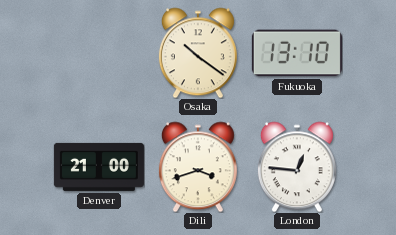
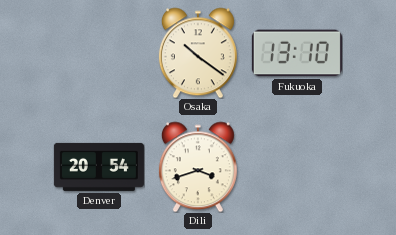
Denver: 21:00 -> 20:54 (99, 167)
London: 12:46 -> none (297, 167)
